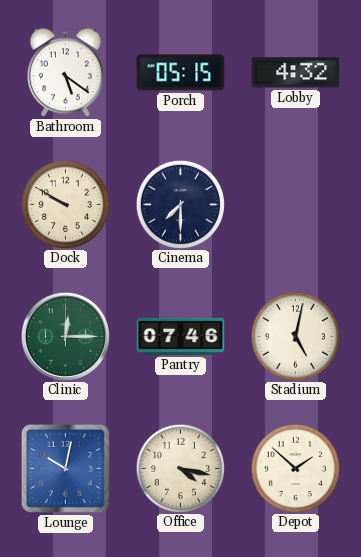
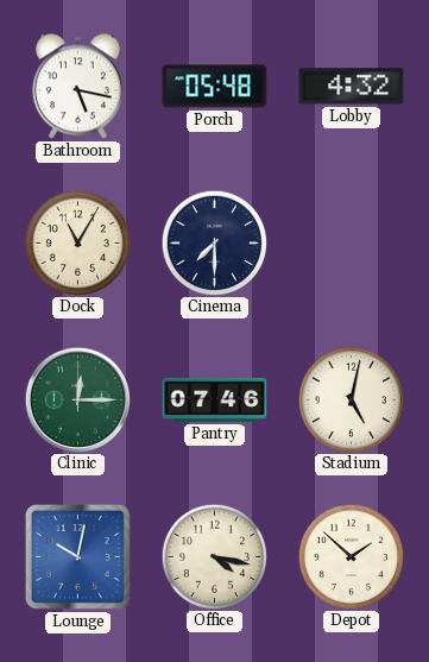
Bathroom: 5:21 -> 5:17 (77, 87)
Porch: 05:15 -> 05:48 (215, 87)
Dock: 9:50 -> 11:05 (77, 242)
